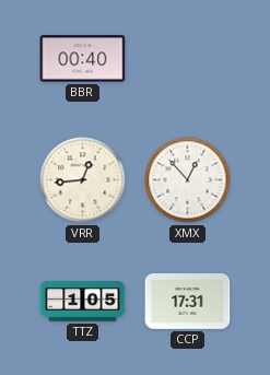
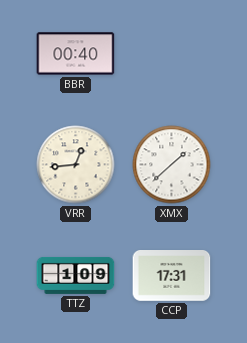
XMX: 12:53 -> 1:38 (172, 165)
TTZ: 1:05 -> 1:09 (76, 275)
